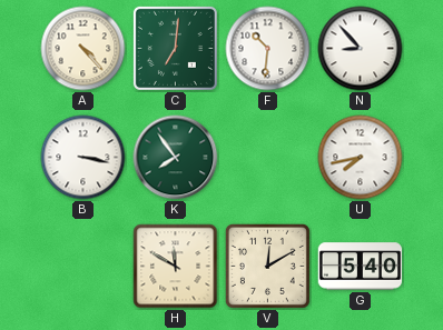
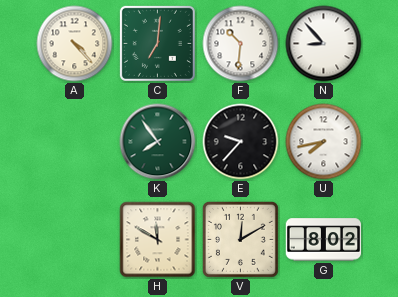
B: 3:17 -> none (83, 158)
E: none -> 9:37 (241, 142)
G: 5:40 -> 8:02 (324, 240)
